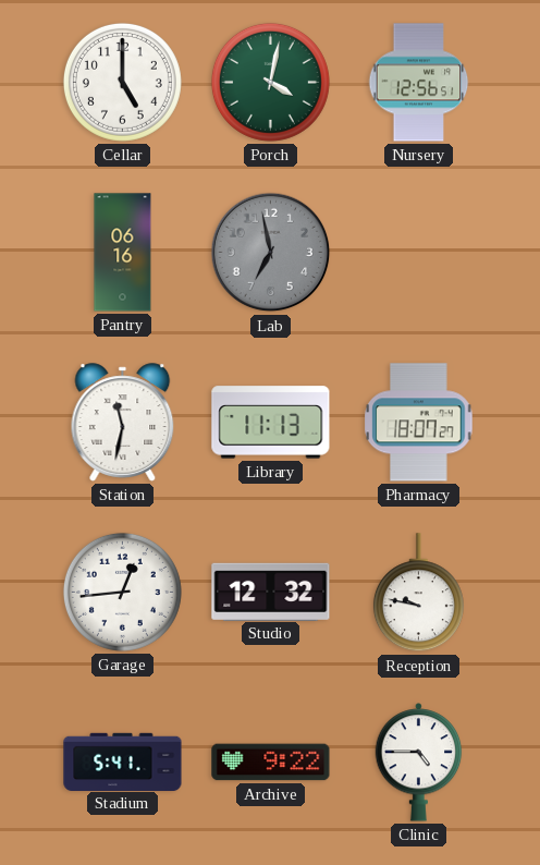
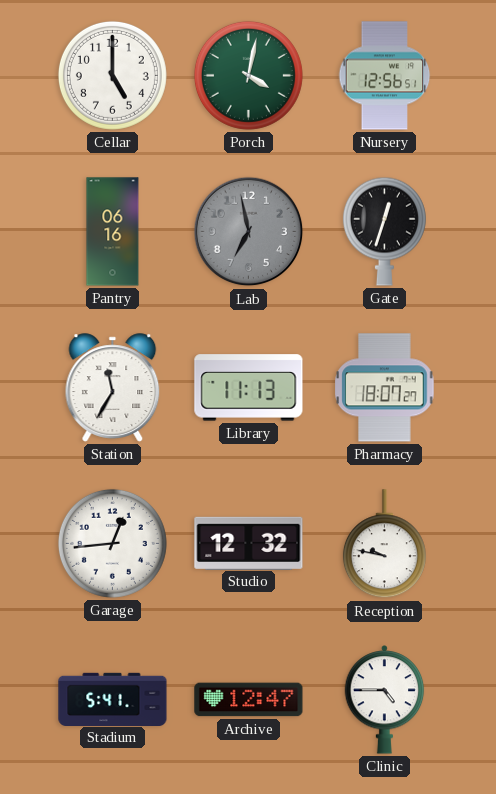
Gate: none -> 12:33 (384, 231)
Station: 11:32 -> 11:35 (113, 388)
Archive: 9:22 -> 12:47 (249, 700)
